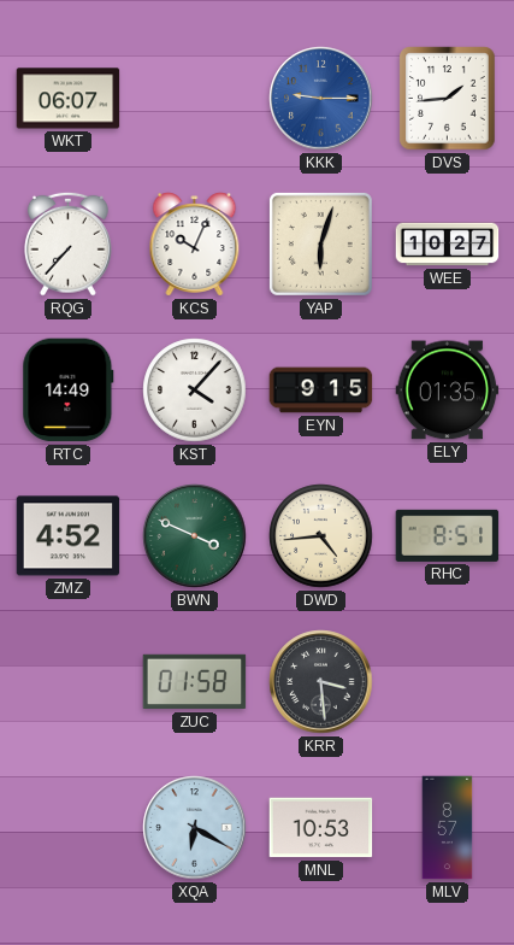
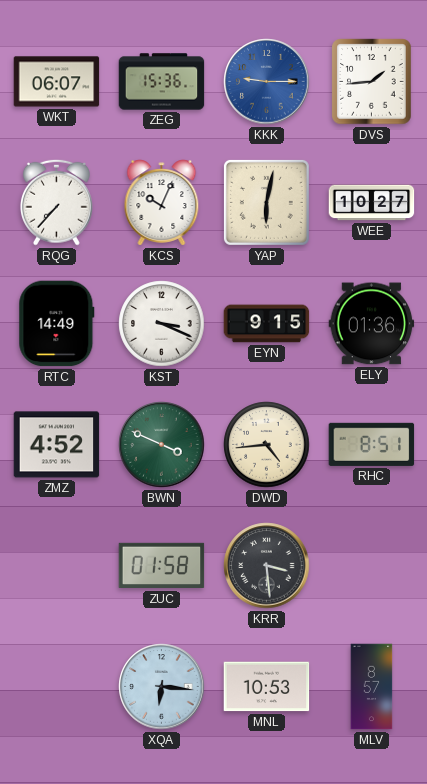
ZEG: none -> 15:36 (162, 82)
YAP: 6:03 -> 6:02 (266, 202)
KST: 4:07 -> 3:19 (162, 324)
ELY: 01:35 -> 01:36 (372, 324)
XQA: 6:20 -> 6:16 (162, 687)
